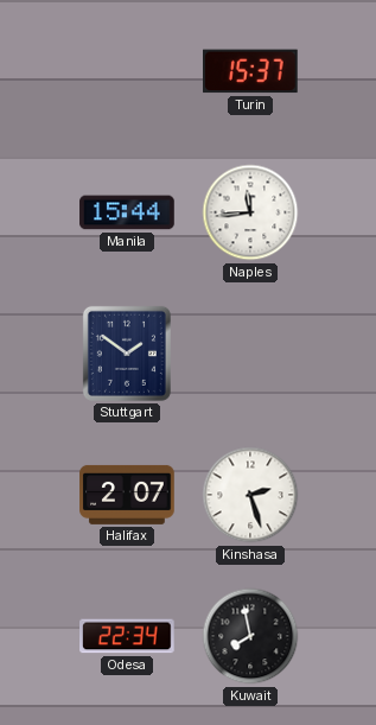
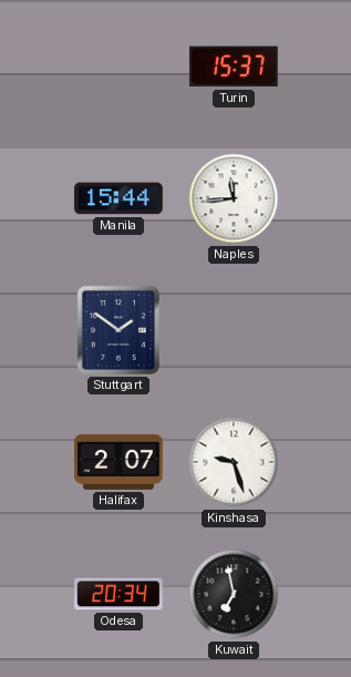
Kinshasa: 2:27 -> 9:27 (234, 462)
Odesa: 22:34 -> 20:34 (118, 594)
Kuwait: 7:58 -> 6:58 (234, 594)
